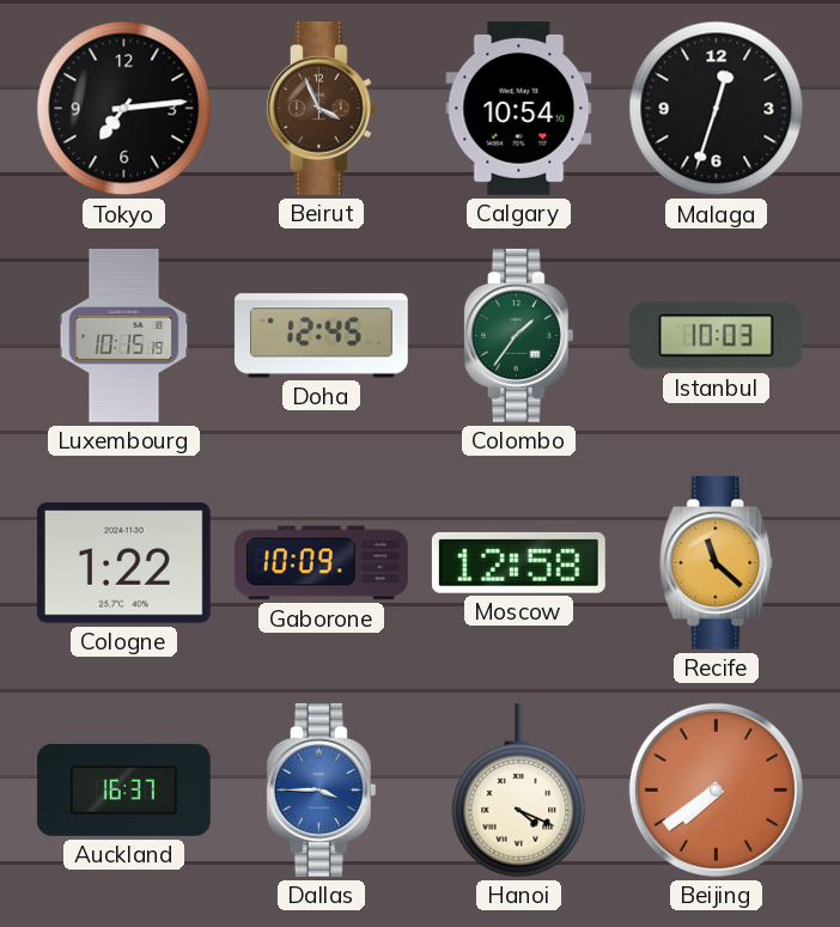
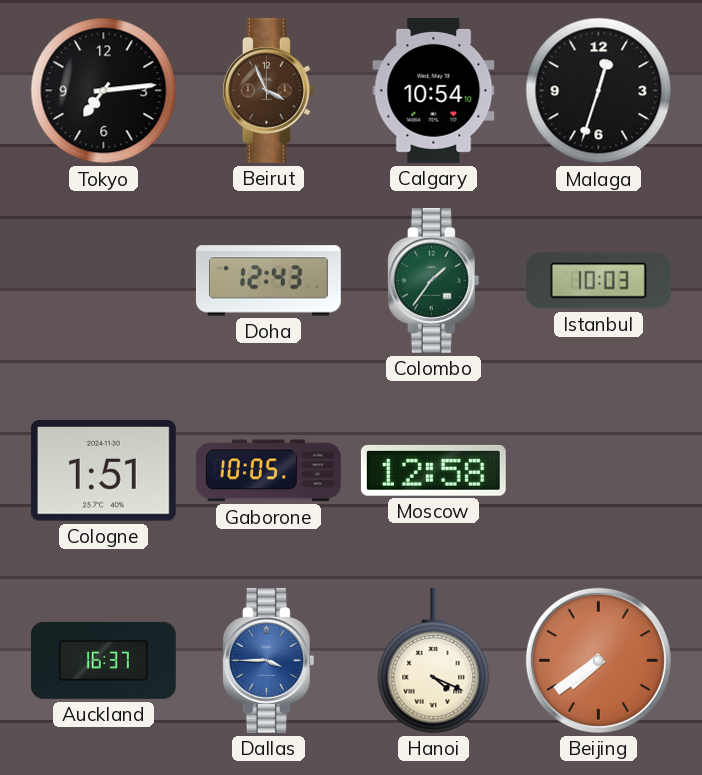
Luxembourg: 10:15 -> none (124, 335)
Doha: 12:45 -> 12:43 (268, 281)
Cologne: 1:22 -> 1:51 (103, 471)
Gaborone: 10:09 -> 10:05 (268, 471)
Recife: 11:22 -> none (717, 562)
